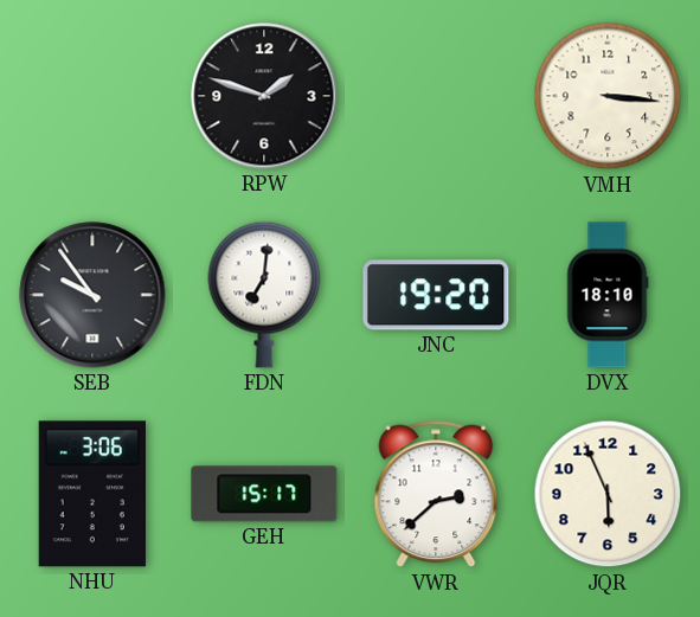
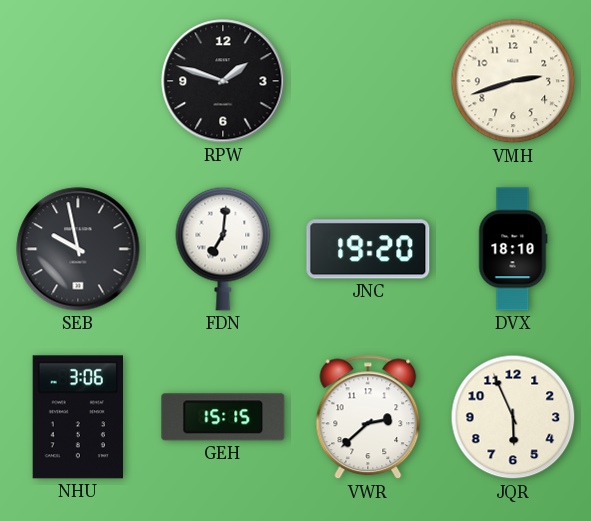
VMH: 3:16 -> 2:42 (513, 81)
SEB: 9:54 -> 9:58 (78, 249)
GEH: 15:17 -> 15:15 (223, 417)
